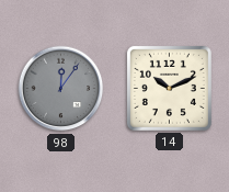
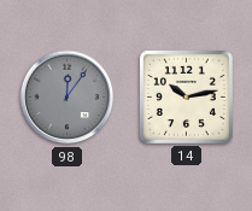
14: 10:11 -> 10:13 (186, 96)
